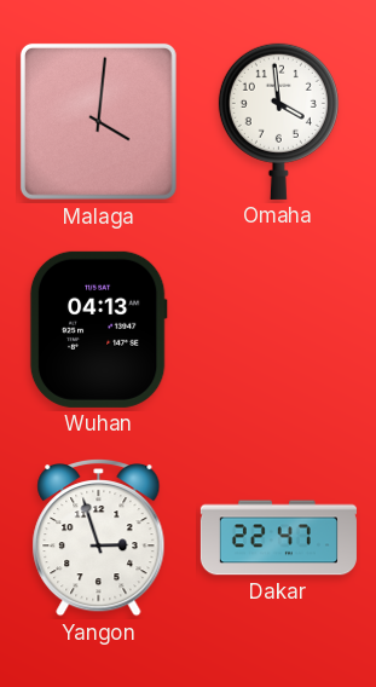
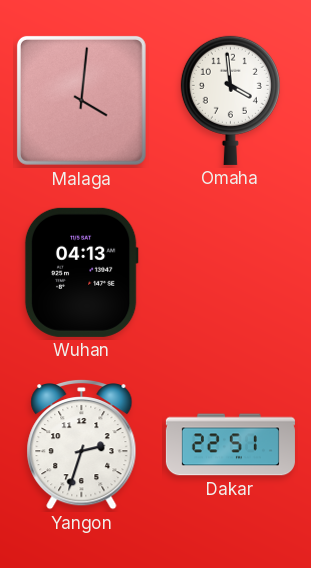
Yangon: 2:57 -> 2:33 (82, 444)
Dakar: 22:47 -> 22:51 (230, 445)
